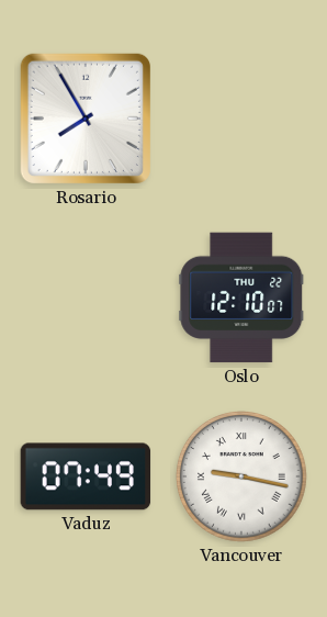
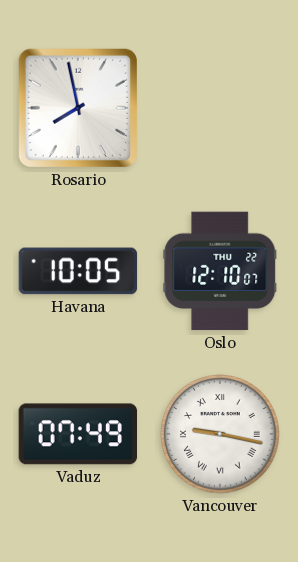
Rosario: 7:55 -> 7:58 (78, 108)
Havana: none -> 10:05 (78, 271)
